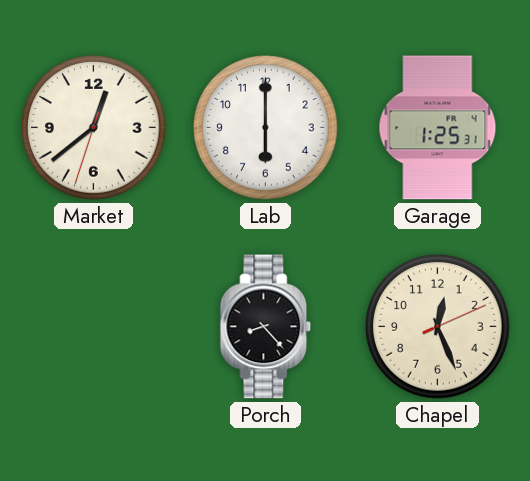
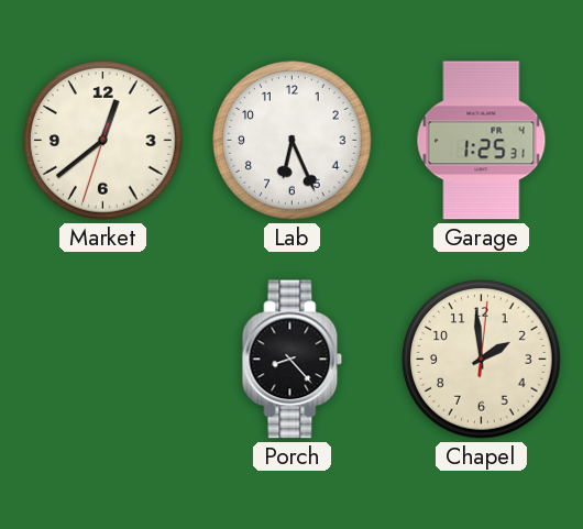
Lab: 6:00 -> 6:26 (293, 141)
Chapel: 12:26 -> 1:59 (482, 360)
